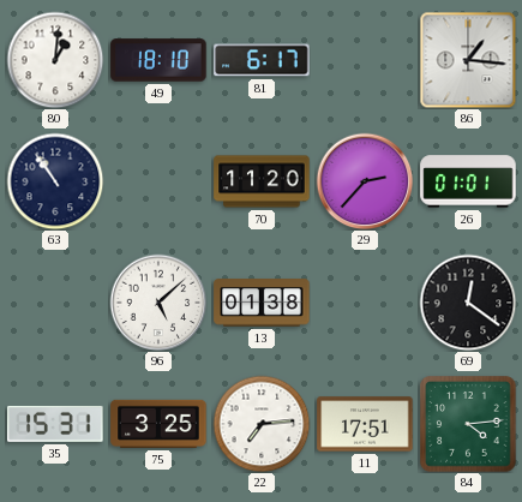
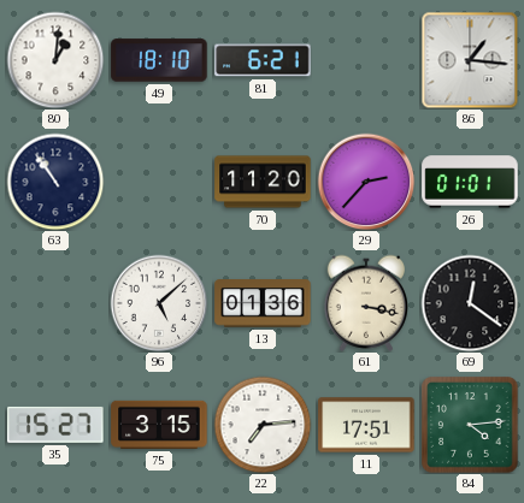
81: 6:17 -> 6:21 (263, 60)
13: 01:38 -> 01:36 (263, 303)
61: none -> 3:17 (365, 303)
35: 15:31 -> 15:27 (55, 425)
75: 3:25 -> 3:15 (159, 425)
